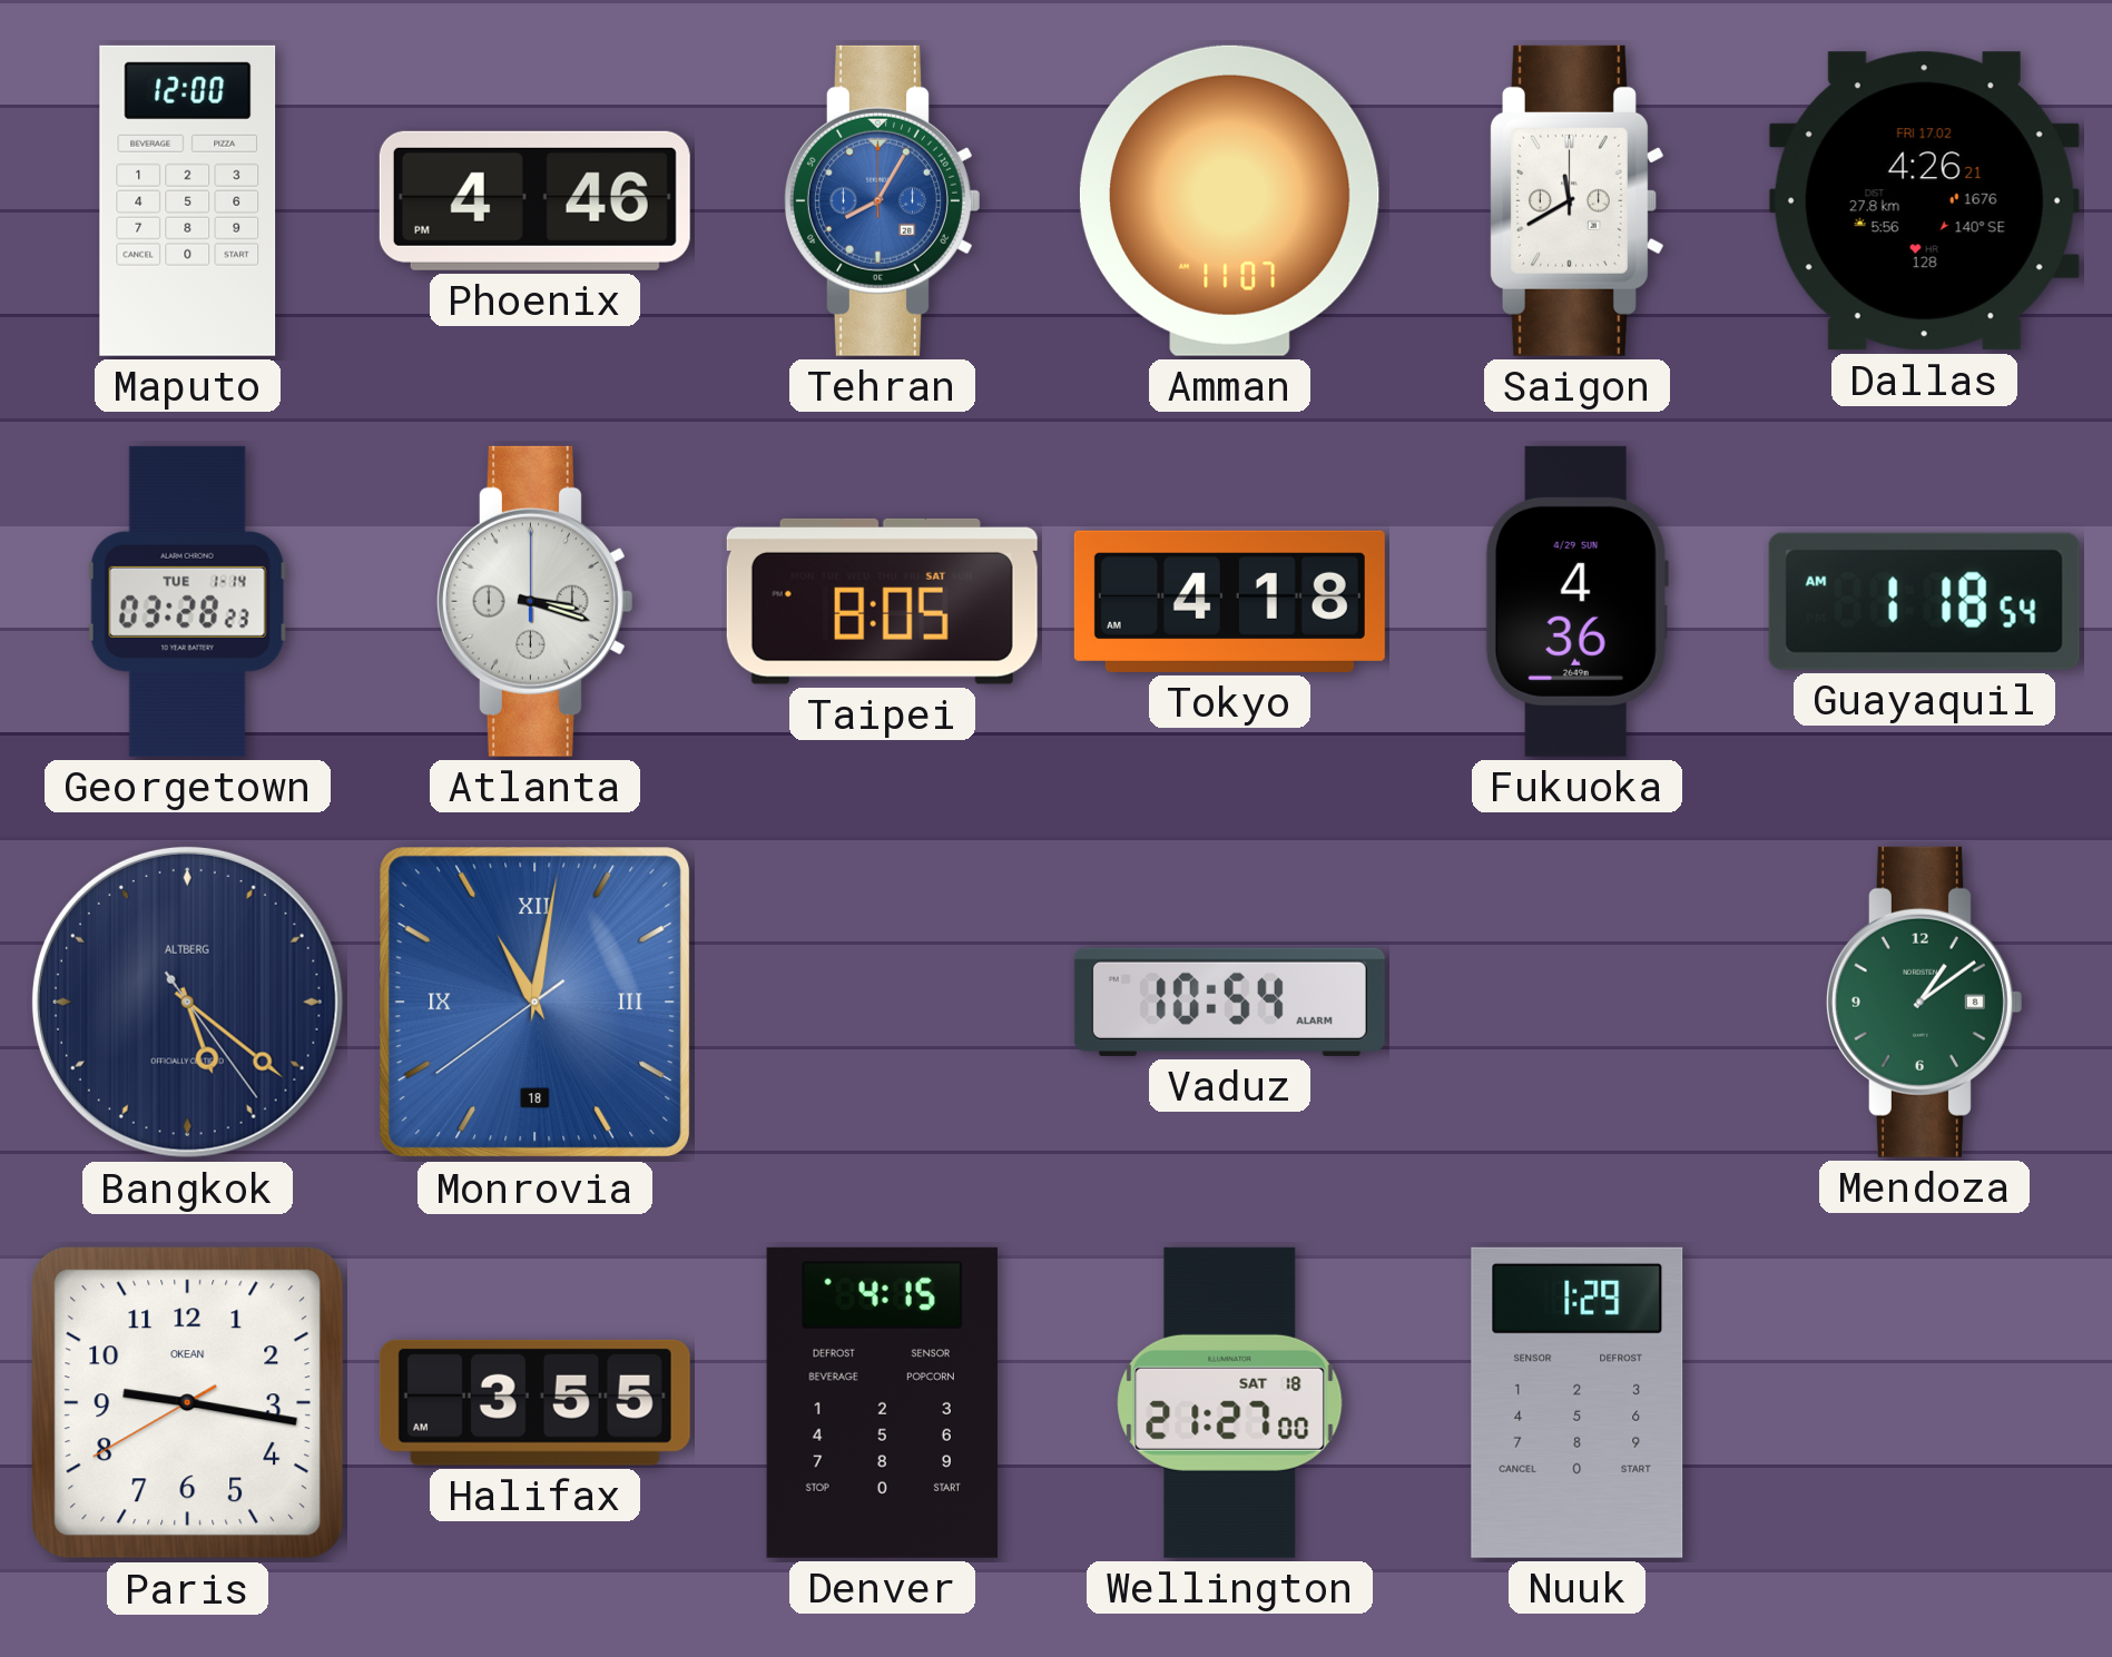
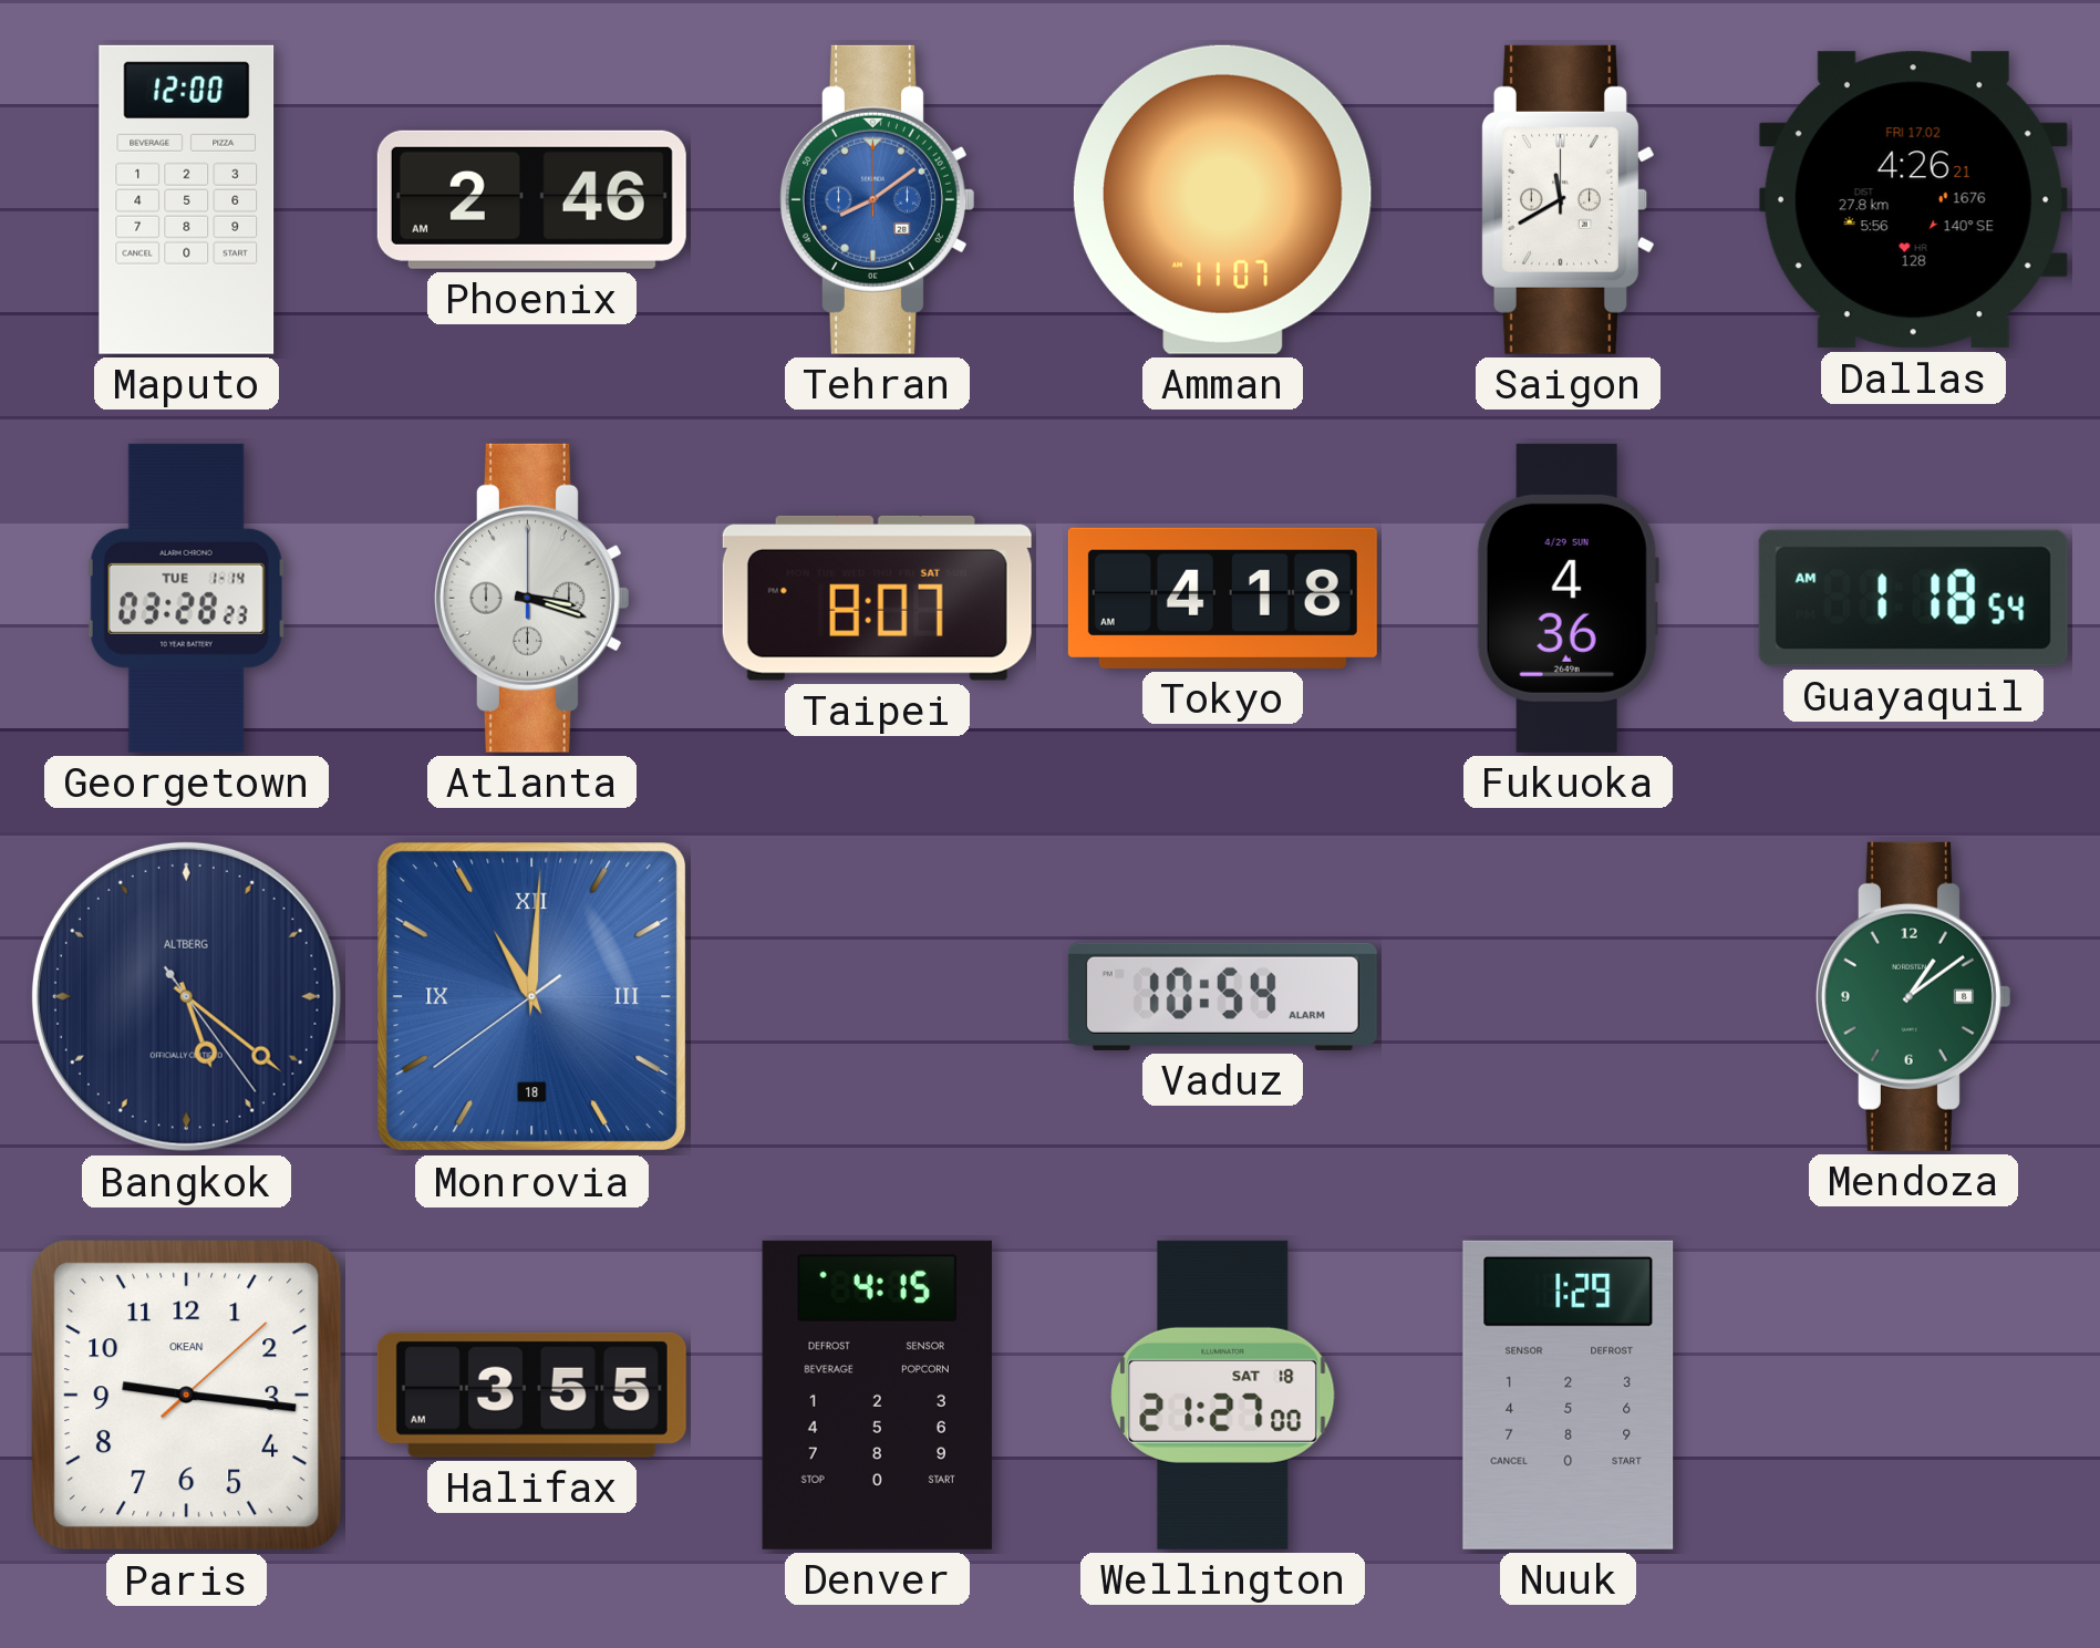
Phoenix: 4:46 -> 2:46 (531, 199)
Tehran: 8:05 -> 8:09 (877, 199)
Taipei: 8:05 -> 8:07 (877, 598)
Monrovia: 11:01 -> 11:00 (532, 997)
Paris: 9:16:40 -> 9:16:08 (187, 1396)
